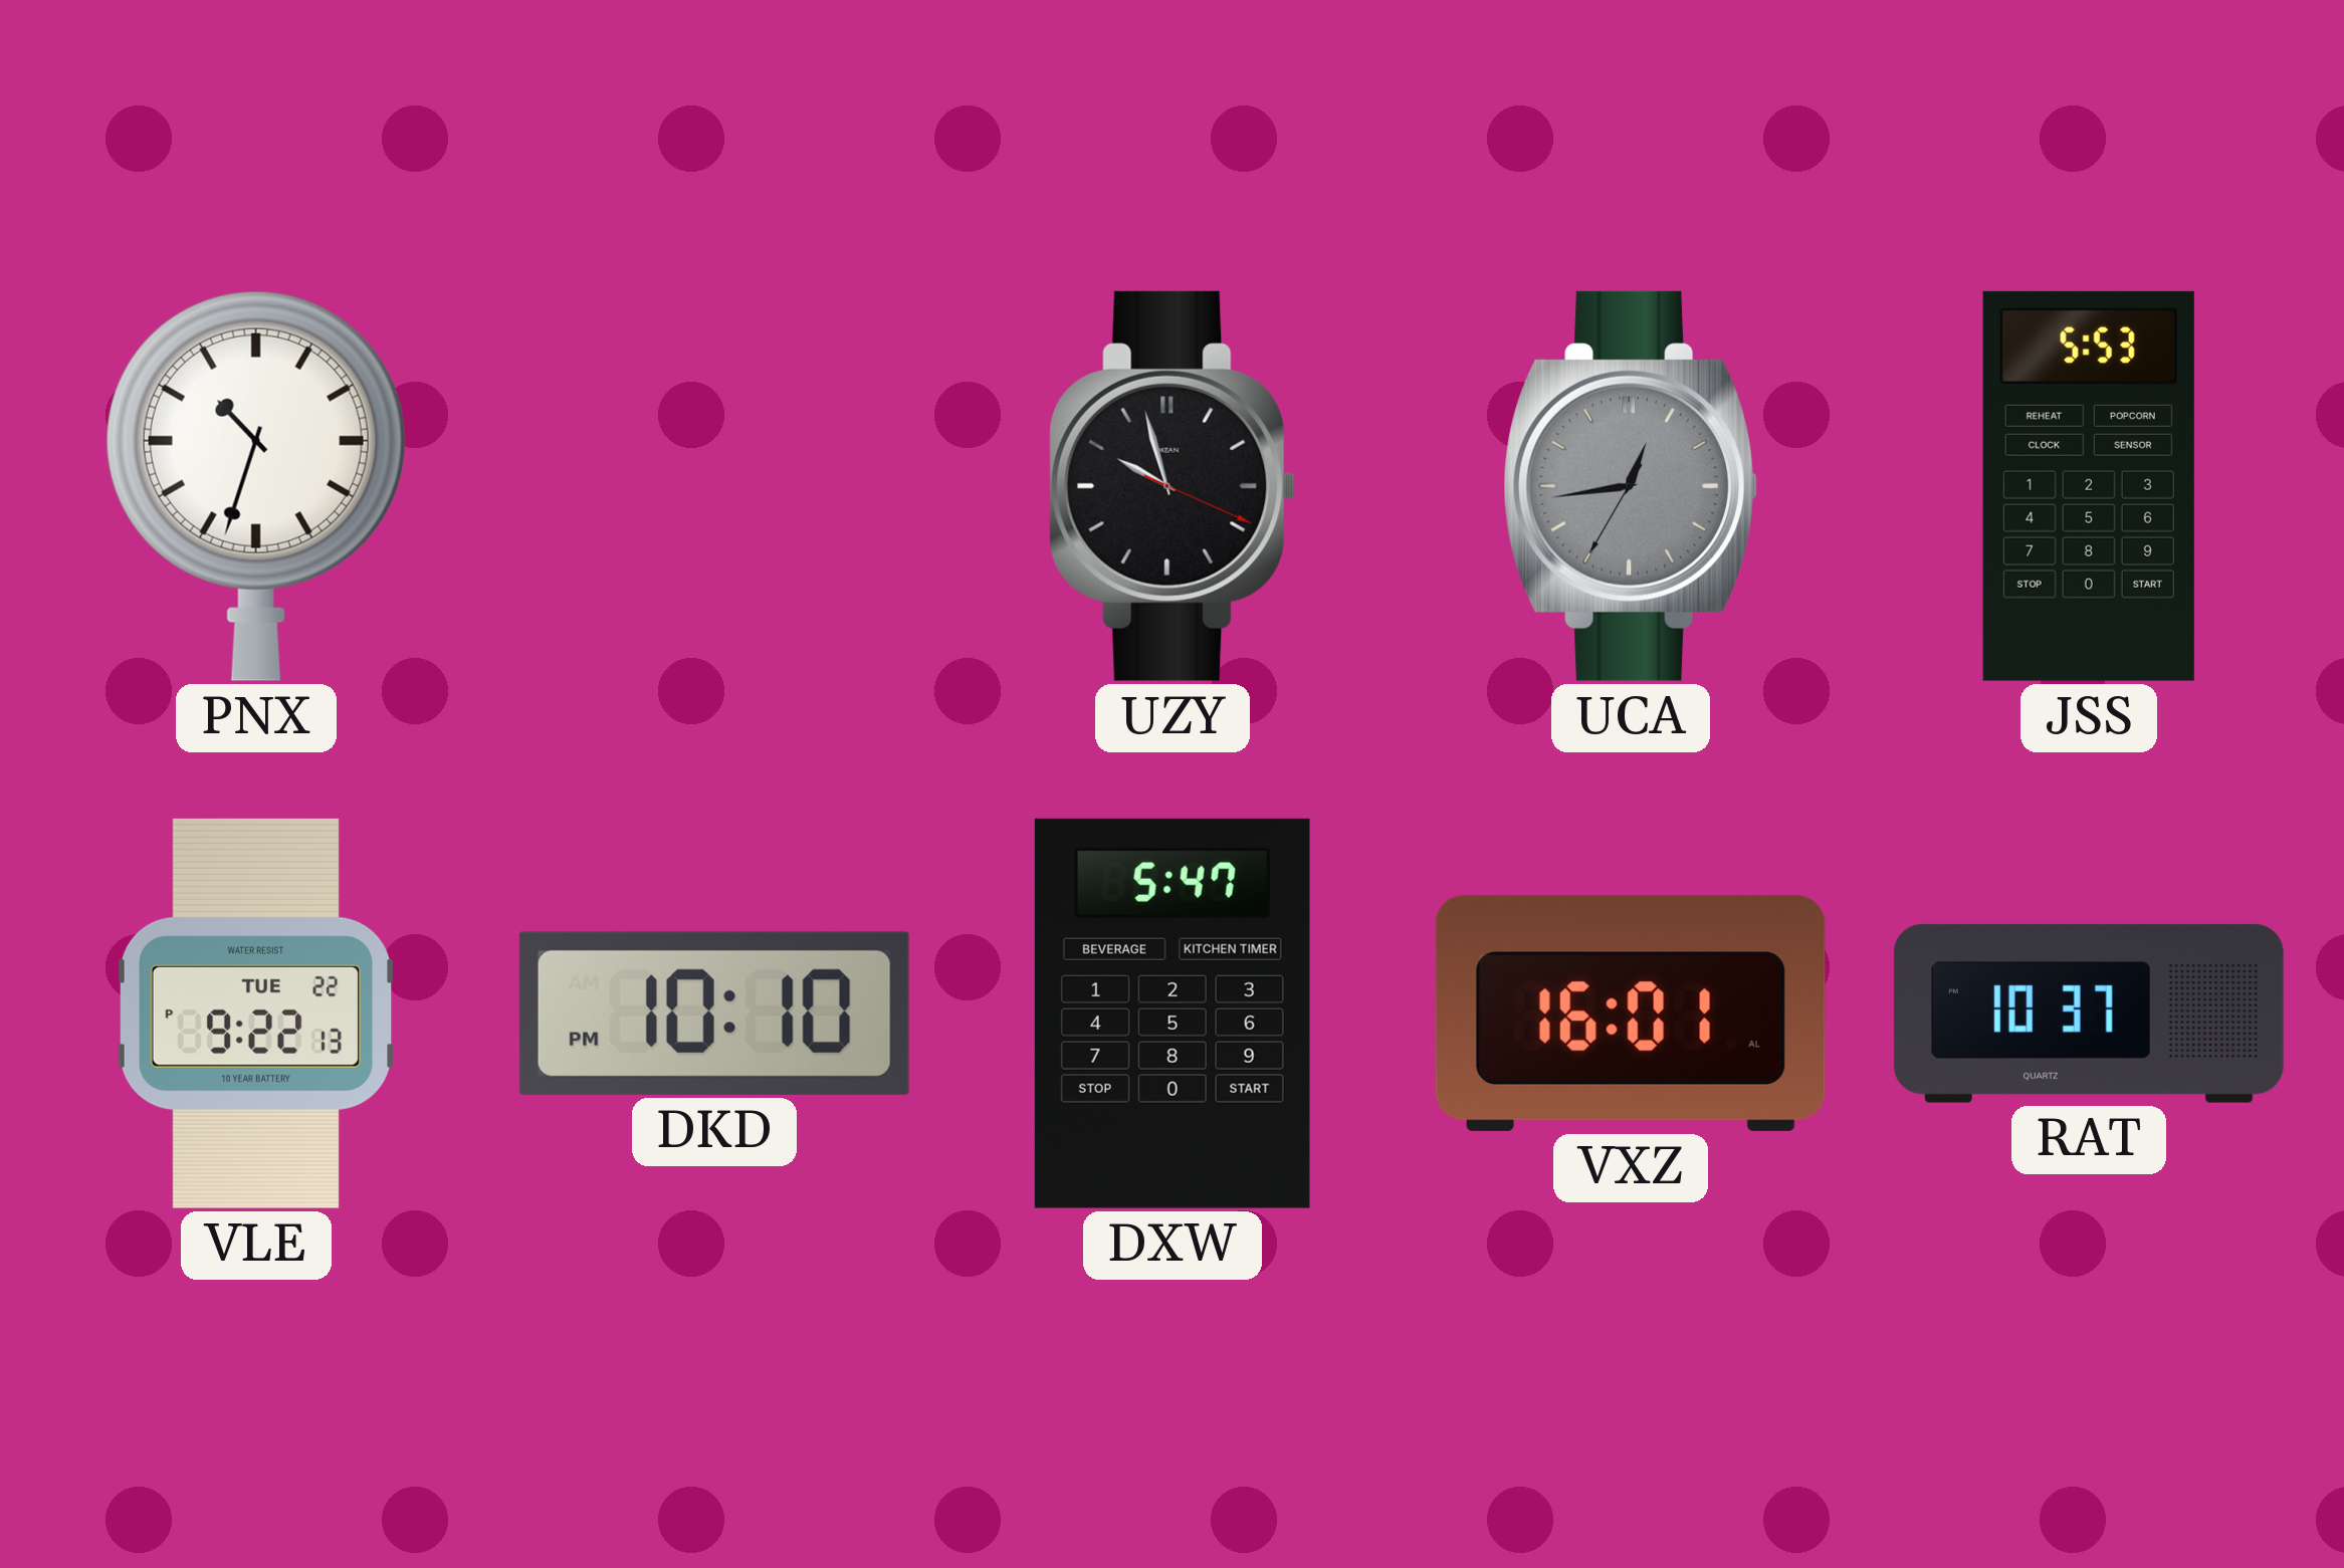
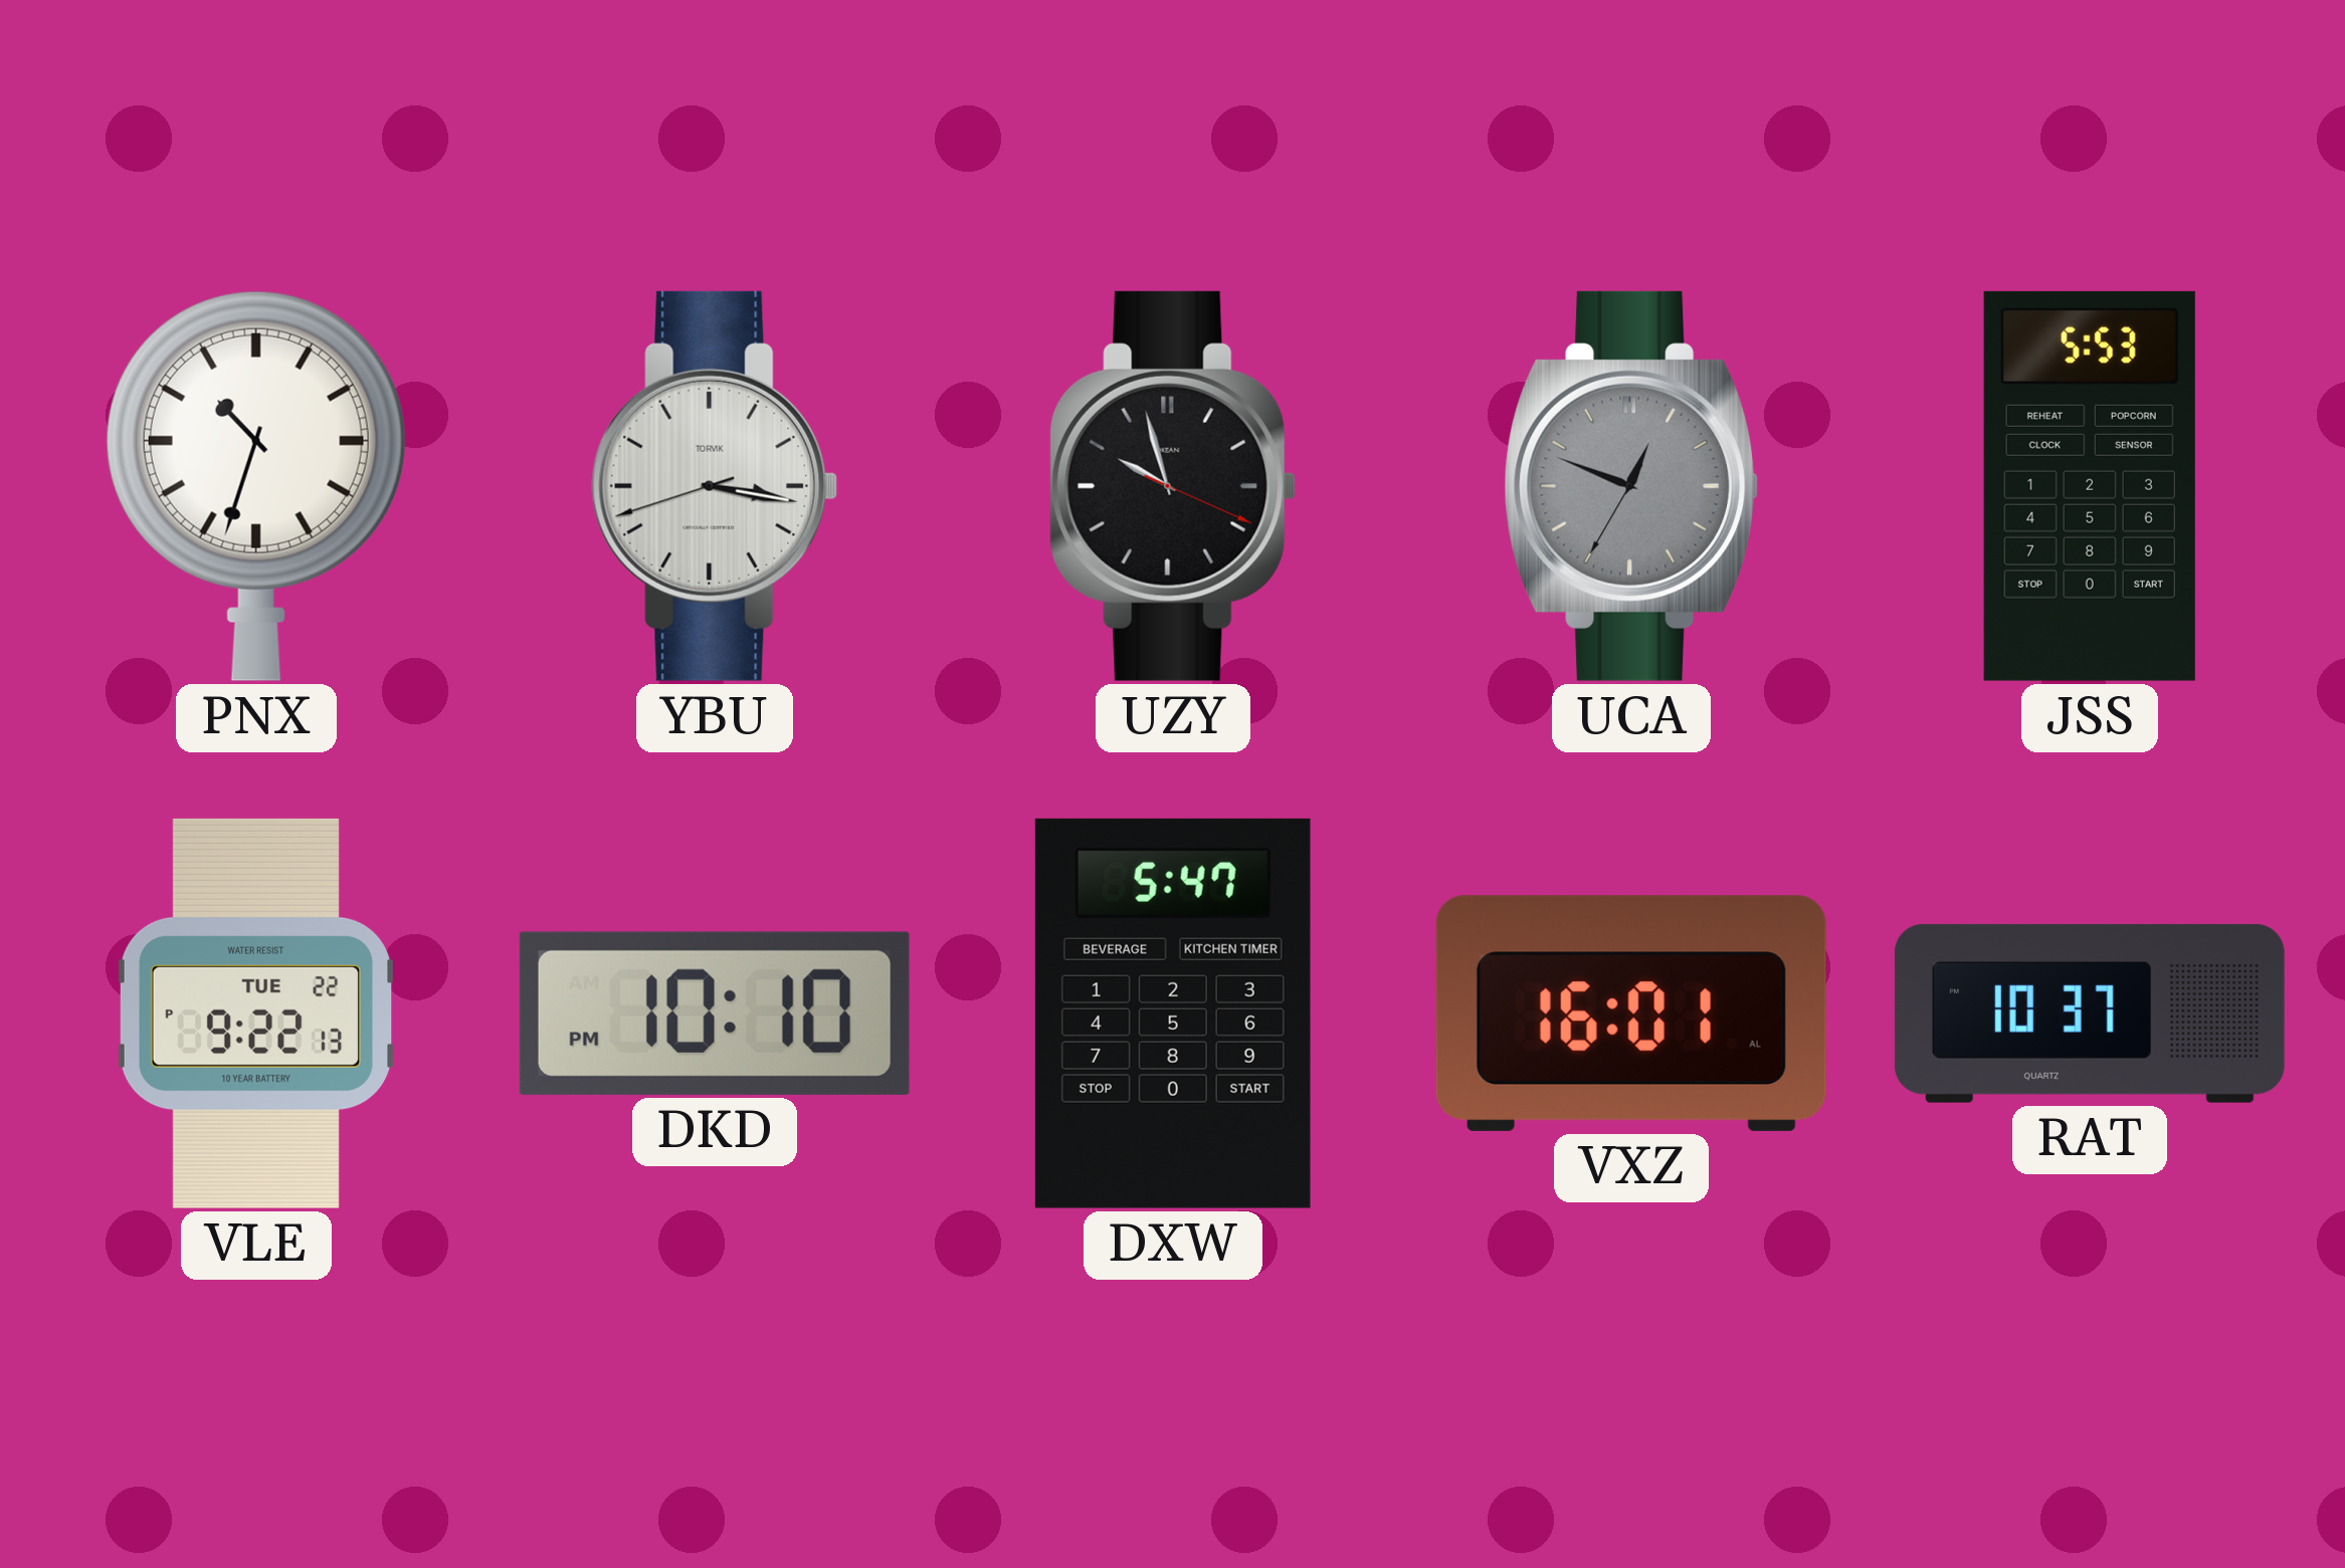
YBU: none -> 3:16 (715, 486)
UCA: 12:43 -> 12:48 (1631, 486)
